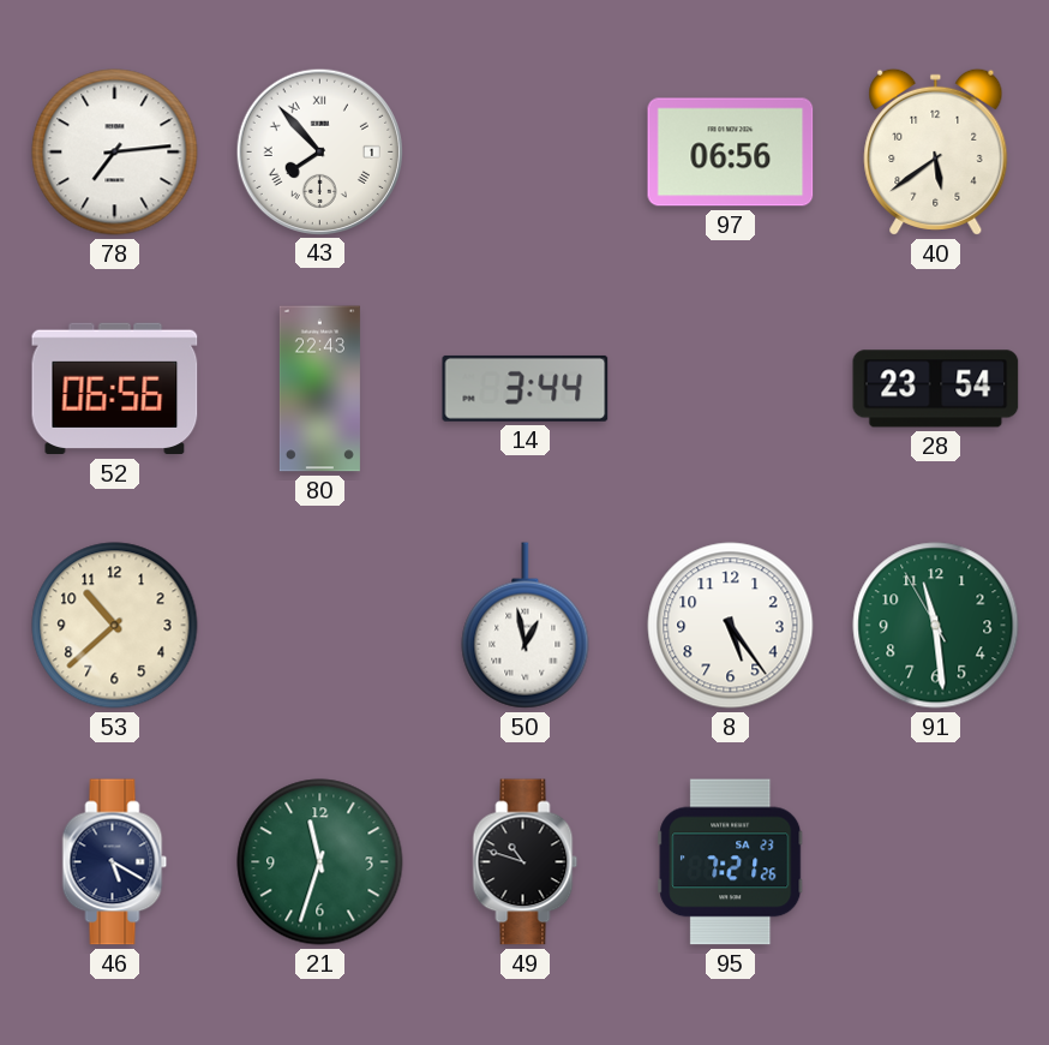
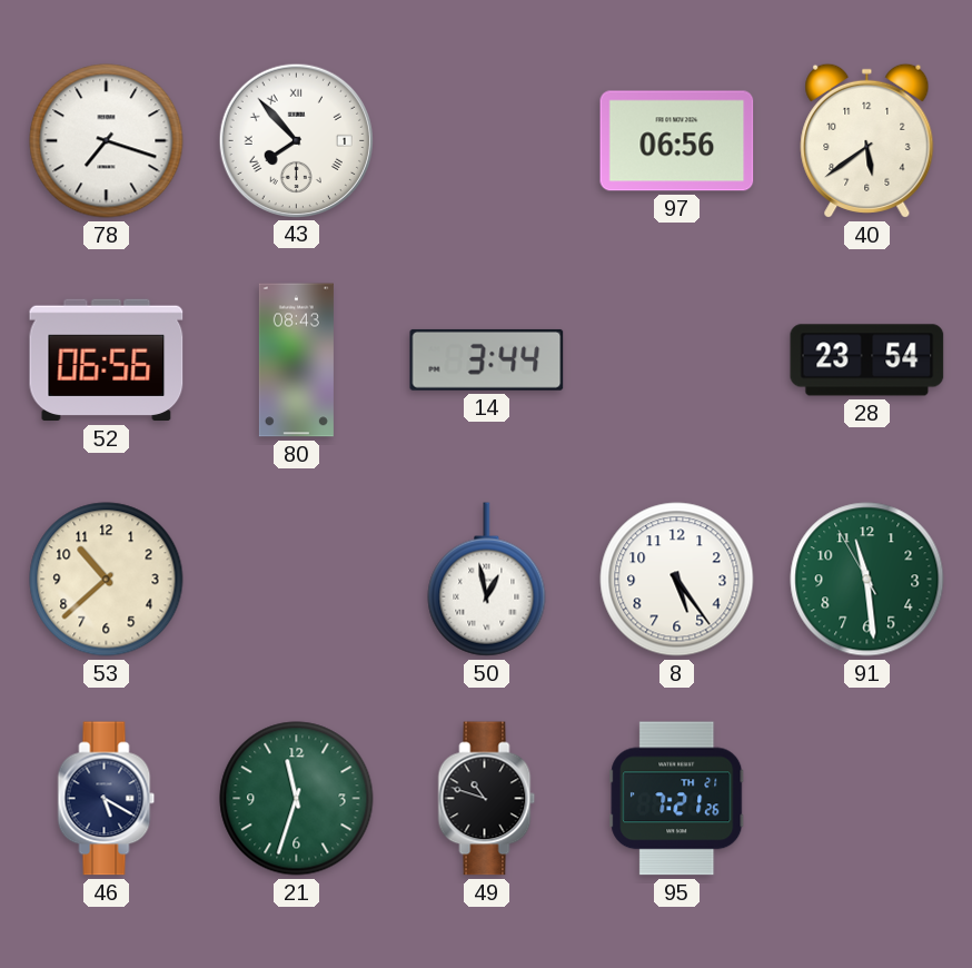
78: 7:14 -> 7:18 (107, 141)
80: 22:43 -> 08:43 (296, 360)
95 date: SA 23 -> TH 21 (677, 799)
